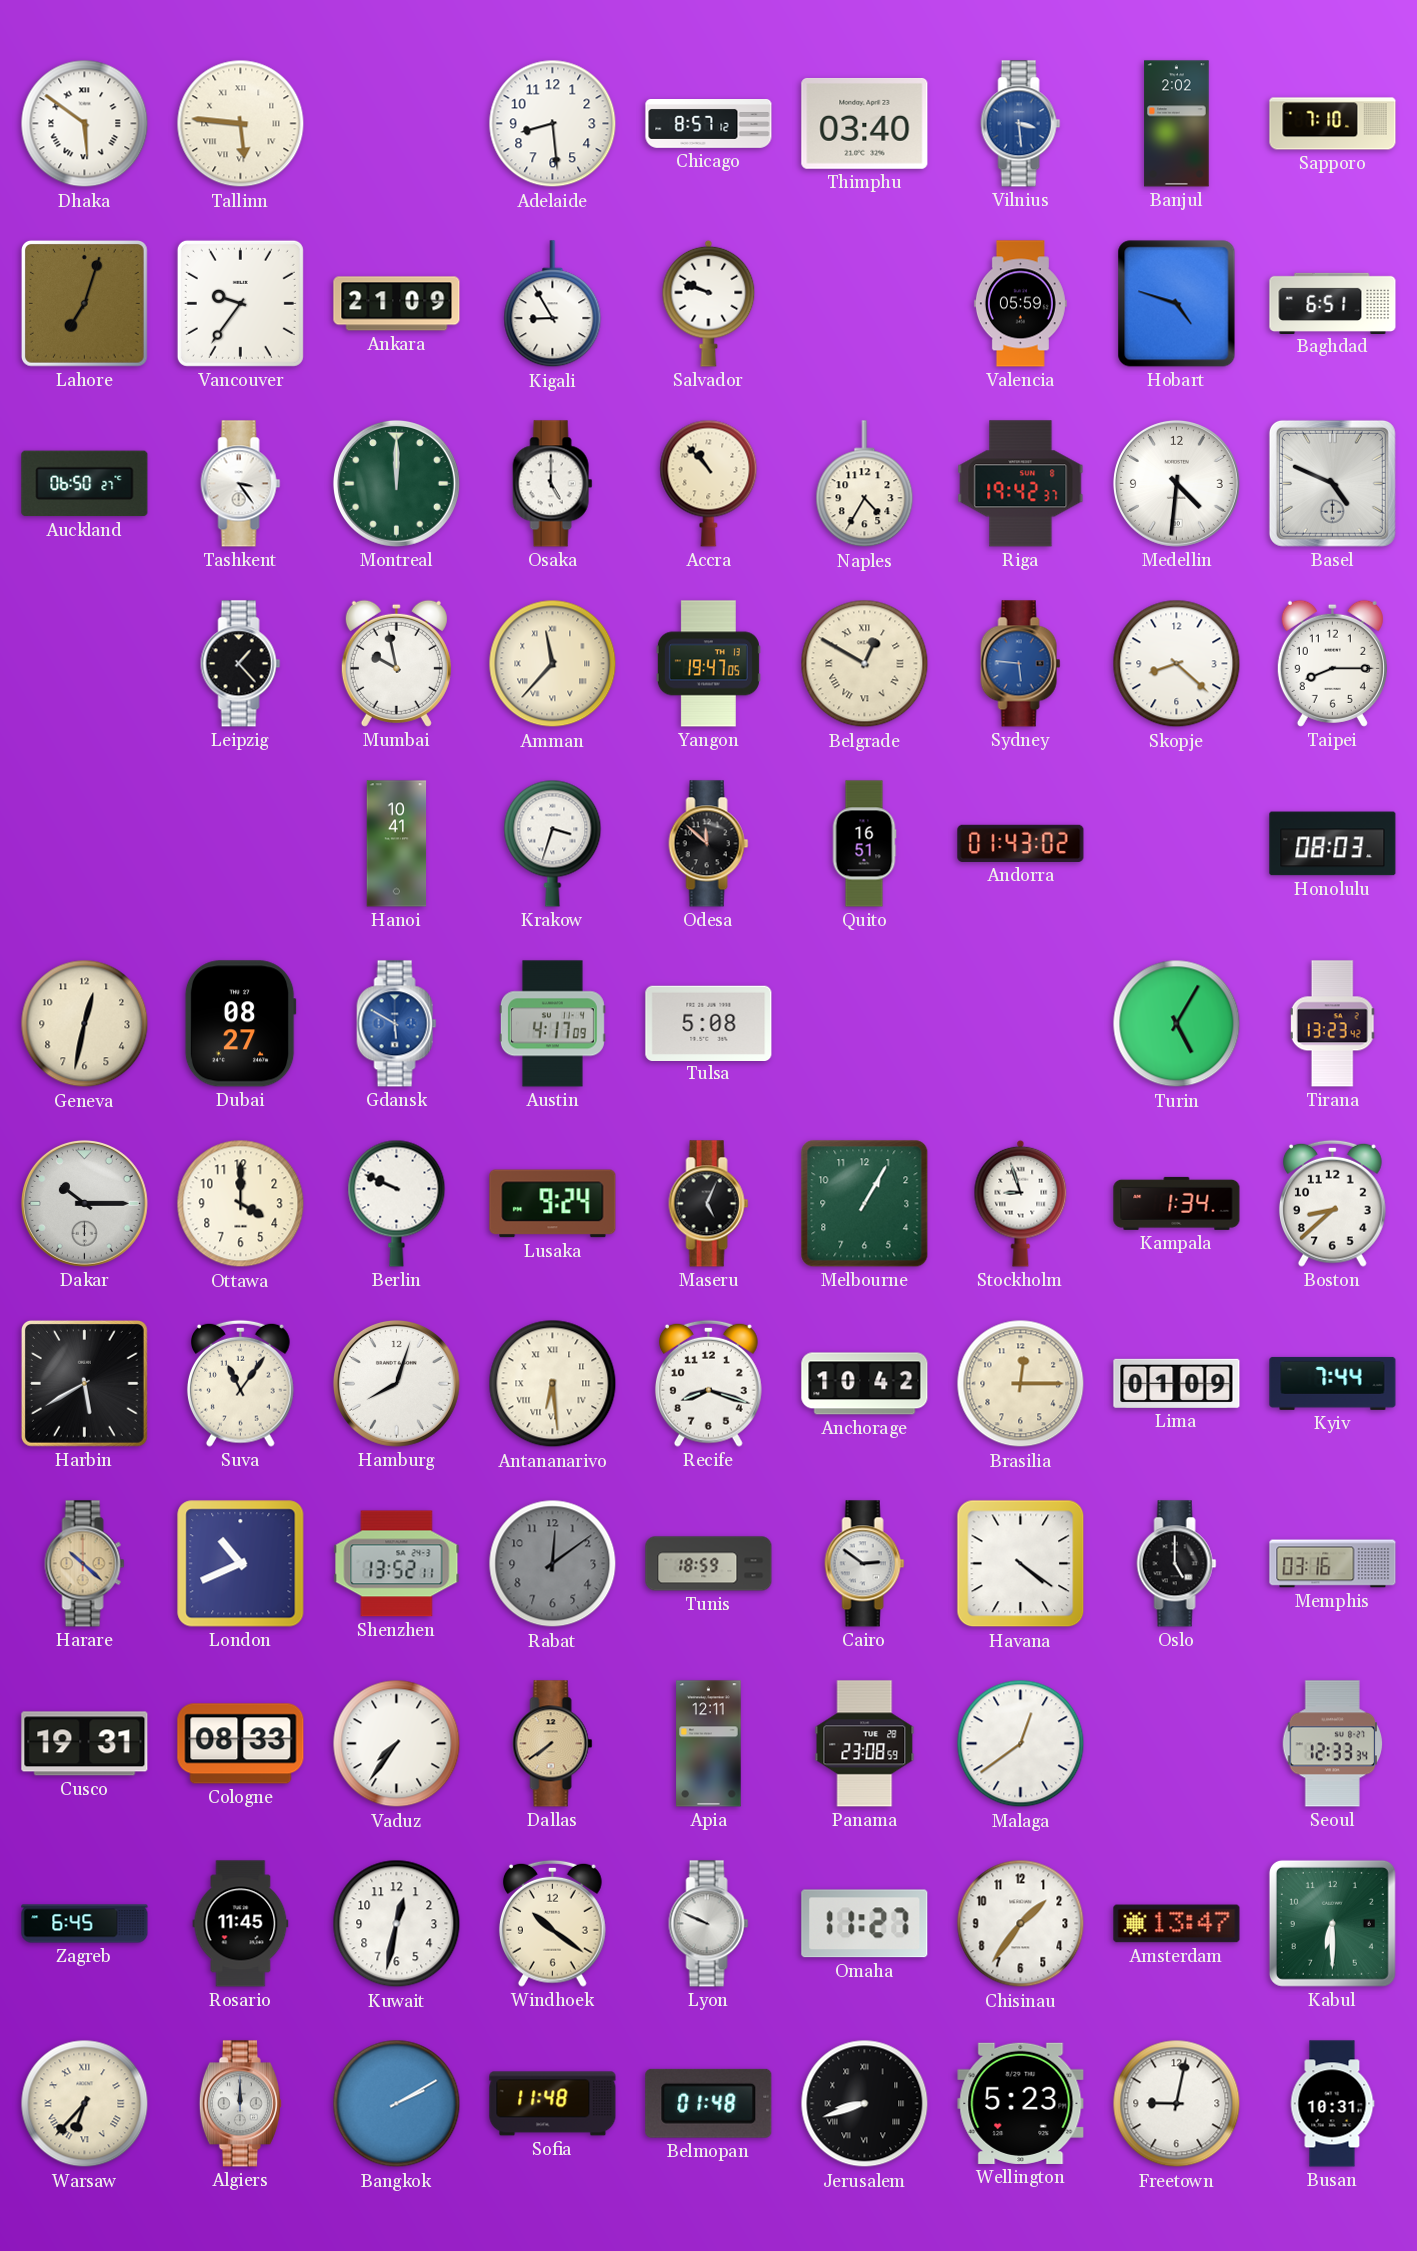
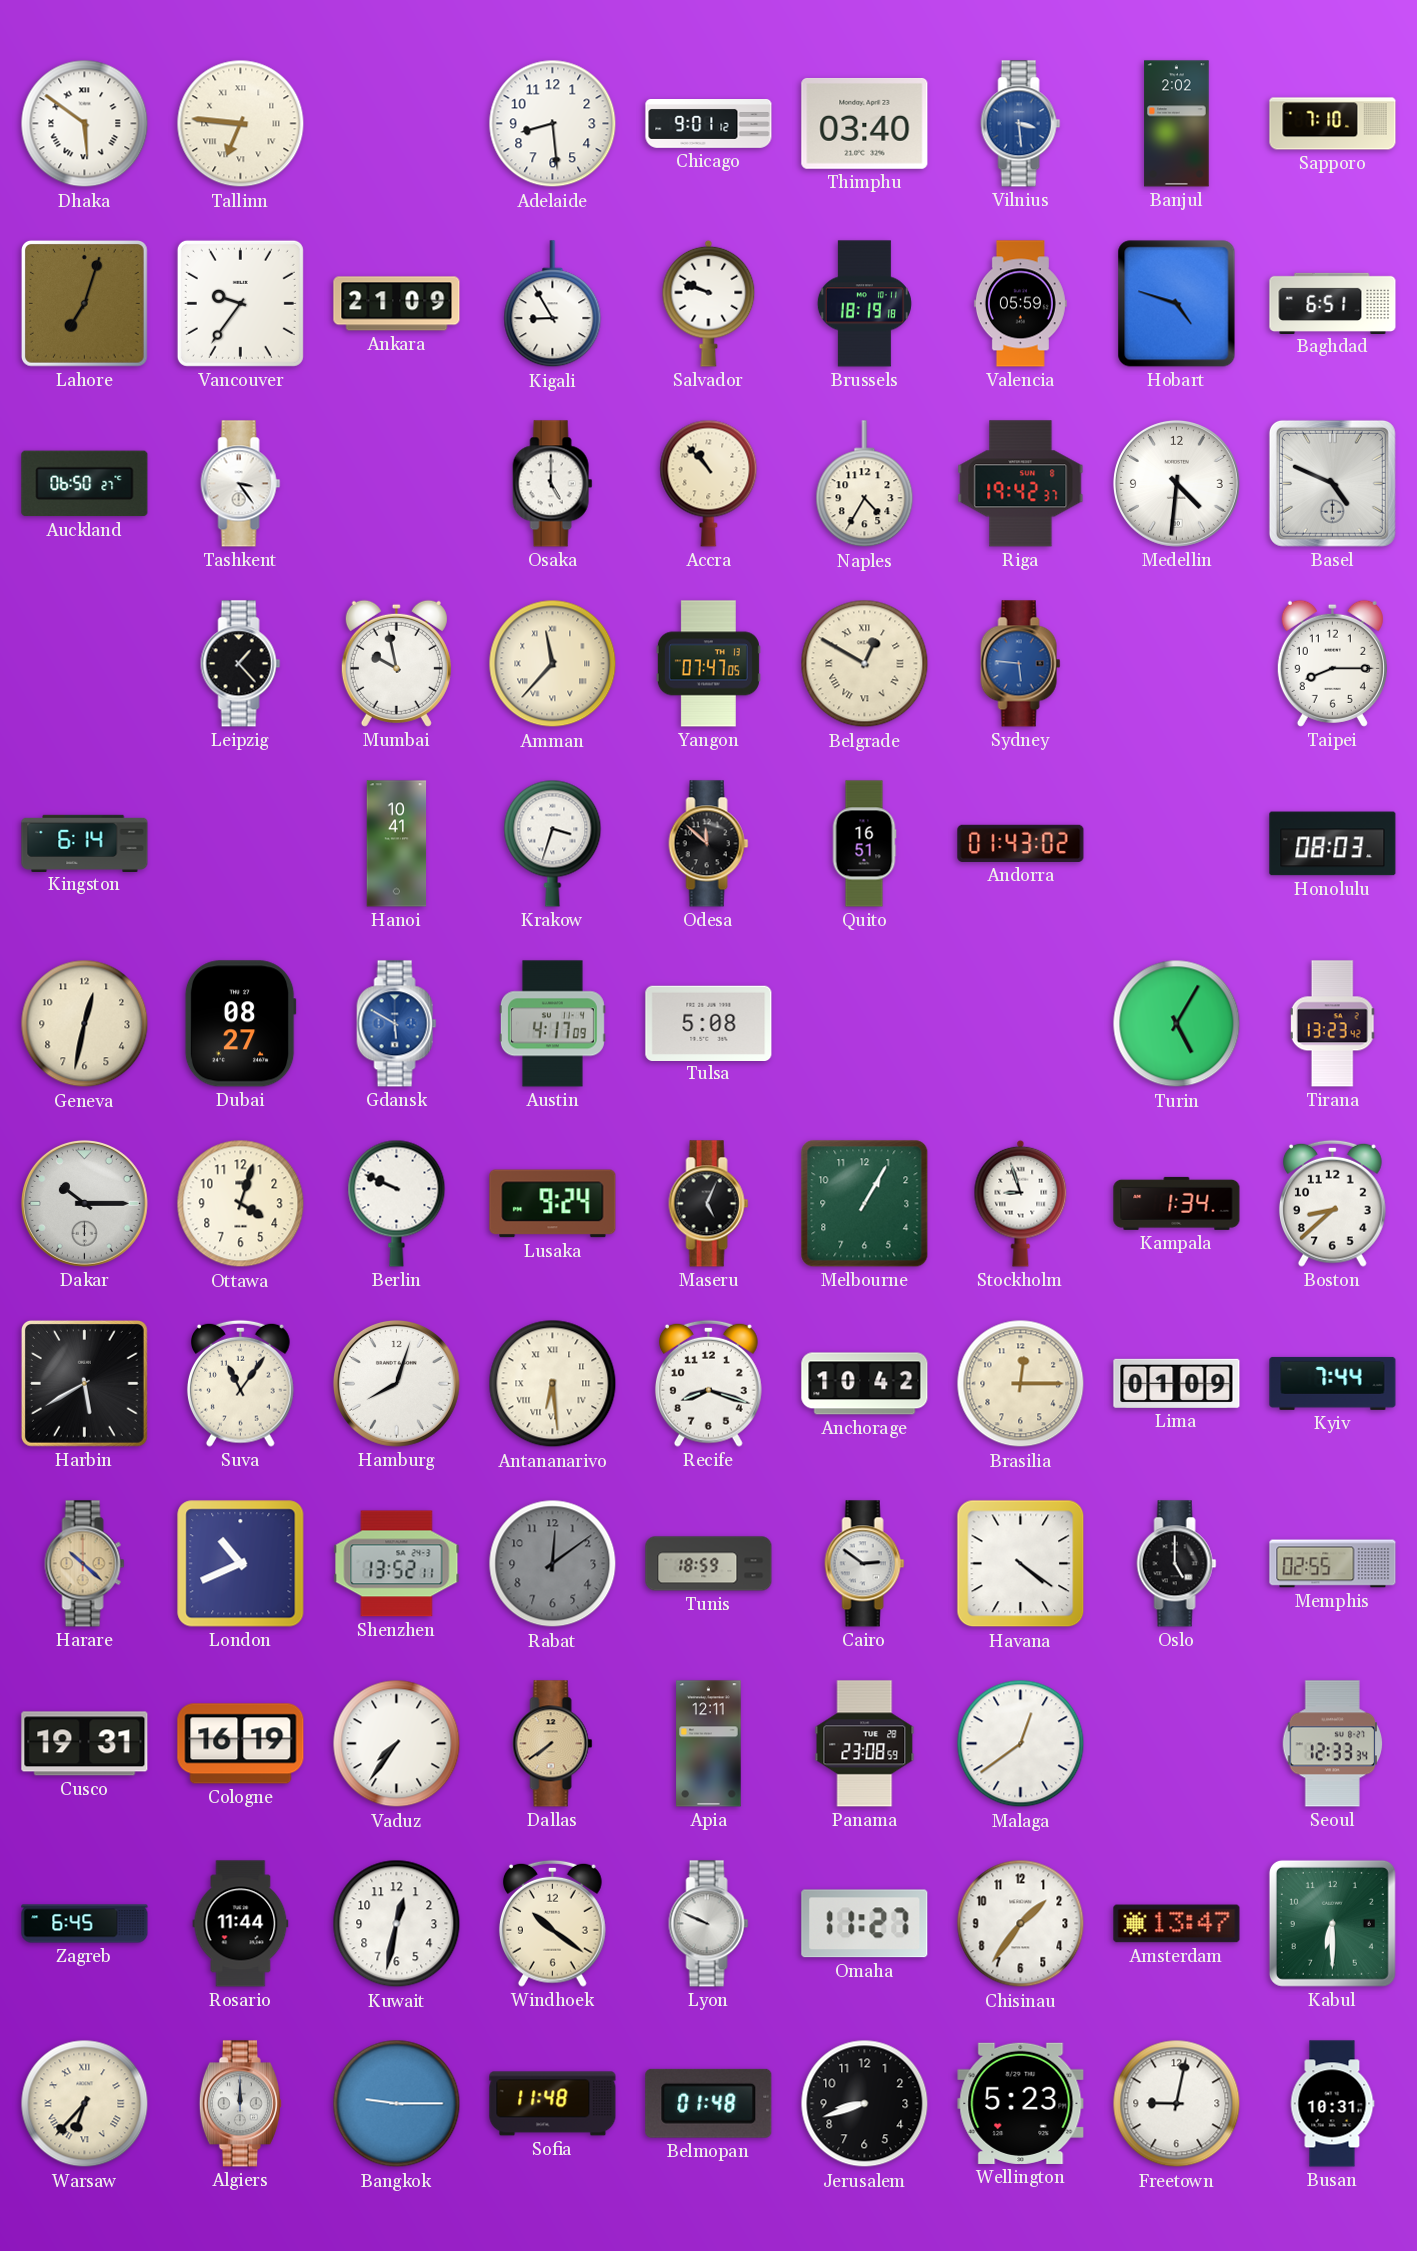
Tallinn: 5:46 -> 6:46 (241, 124)
Chicago: 8:57 -> 9:01 (709, 124)
Brussels: none -> 18:19 (864, 304)
Montreal: 12:00 -> none (396, 483)
Yangon: 19:47 -> 07:47 (708, 664)
Skopje: 8:22 -> none (1177, 664)
Kingston: none -> 6:14 (85, 843)
Ottawa: 4:00 -> 4:03 (241, 1204)
Memphis: 03:16 -> 02:55 (1333, 1564)
Cologne: 08:33 -> 16:19 (241, 1744)
Rosario: 11:45 -> 11:44 (241, 1924)
Bangkok: 2:10 -> 9:15 (397, 2104)
Jerusalem numerals: Roman -> Arabic (865, 2104)
